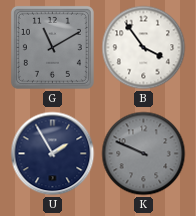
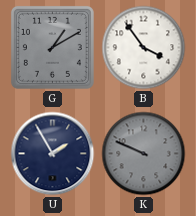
G: 11:10 -> 1:10 (52, 47)
